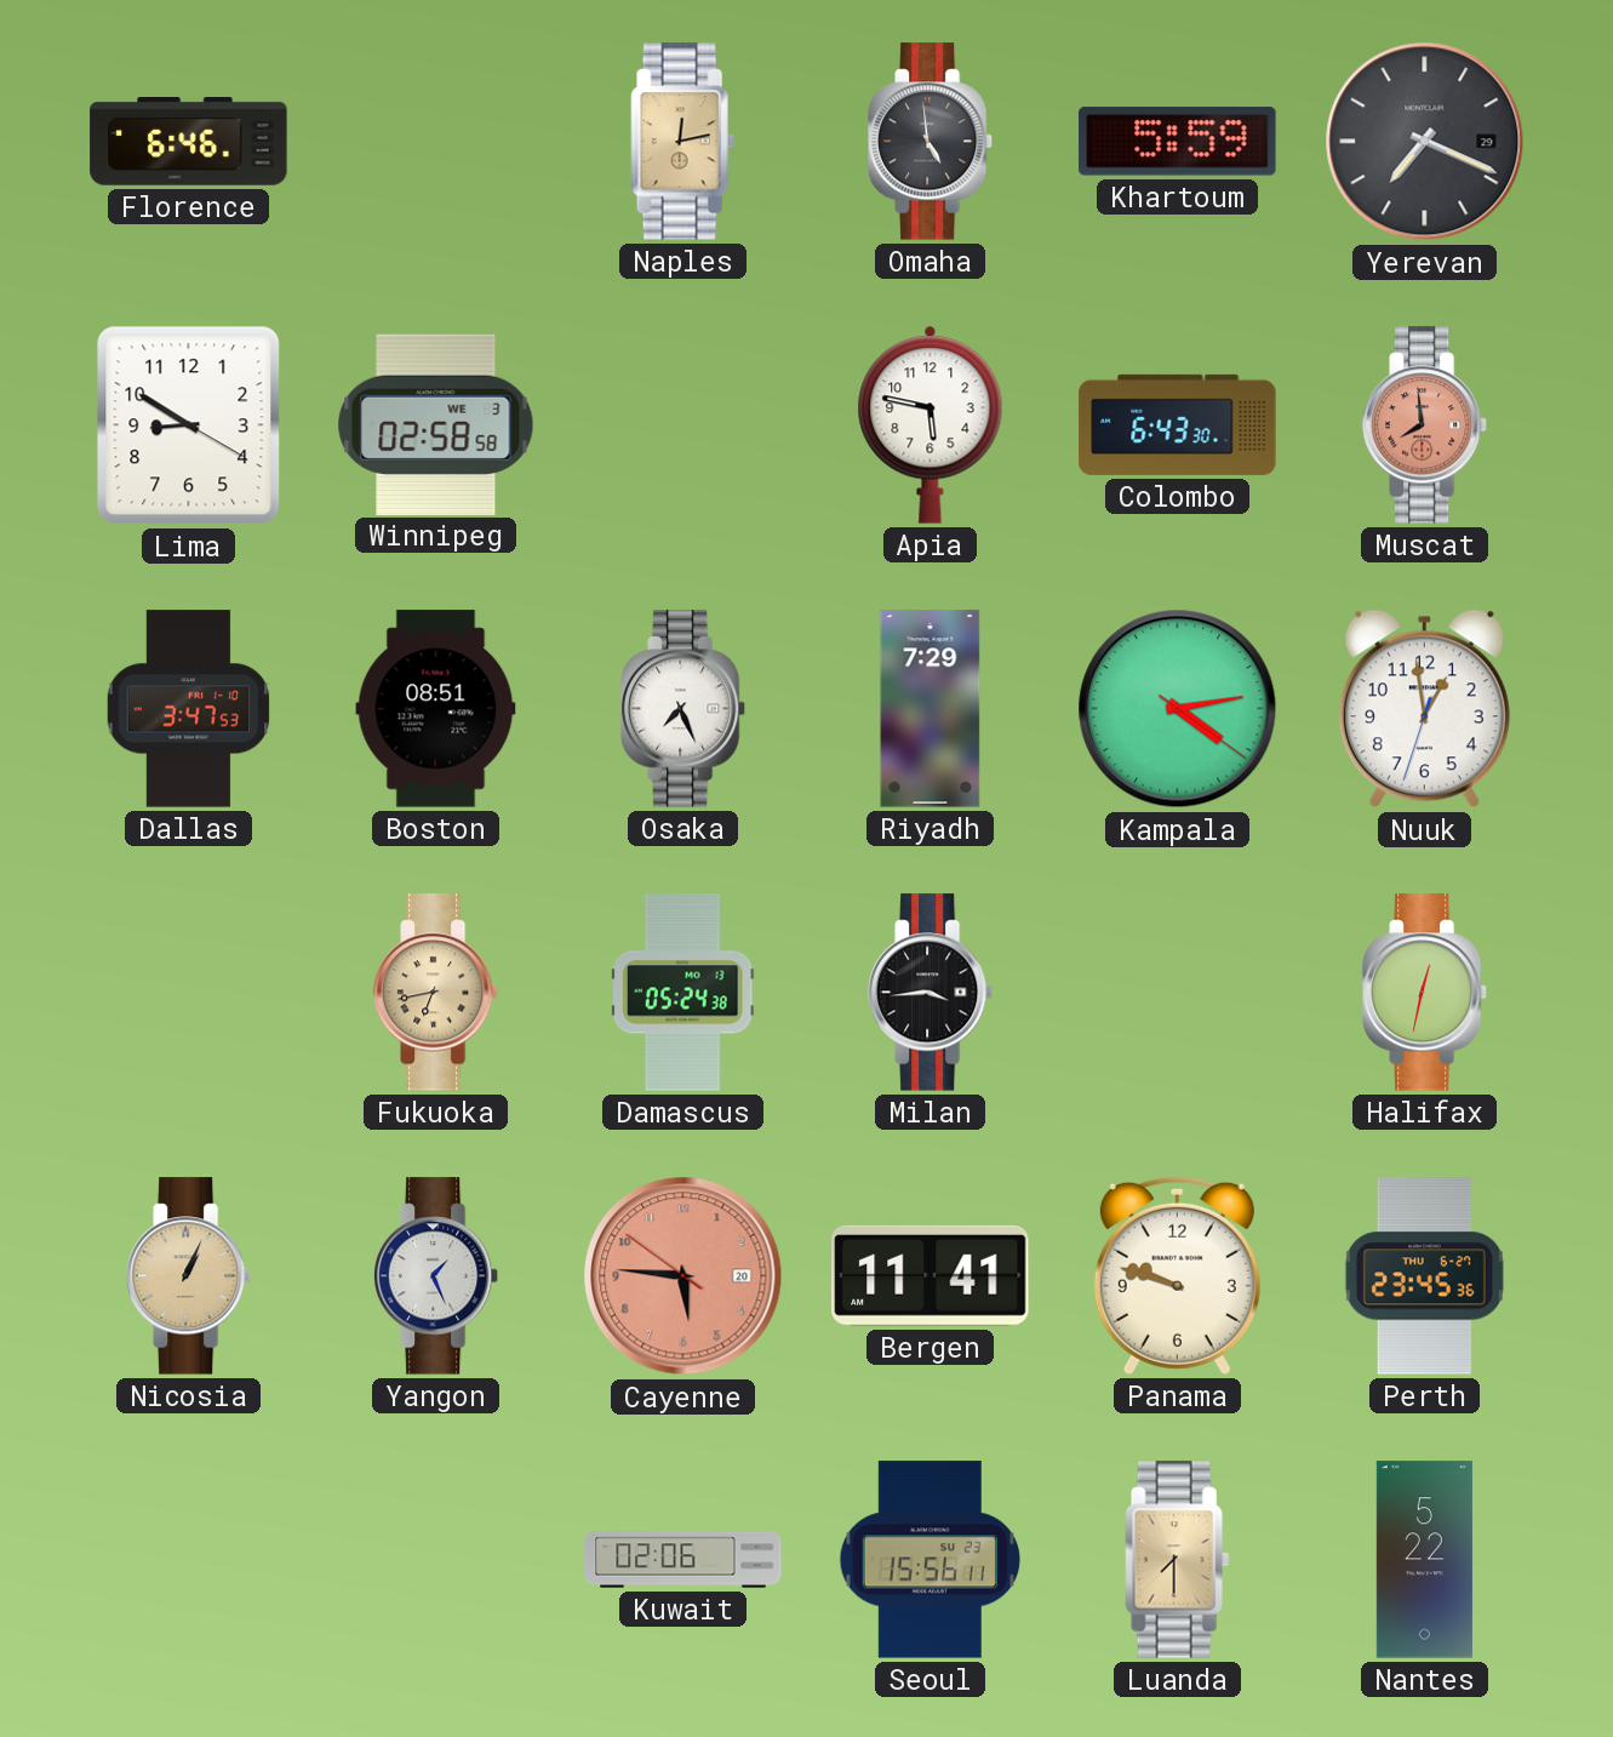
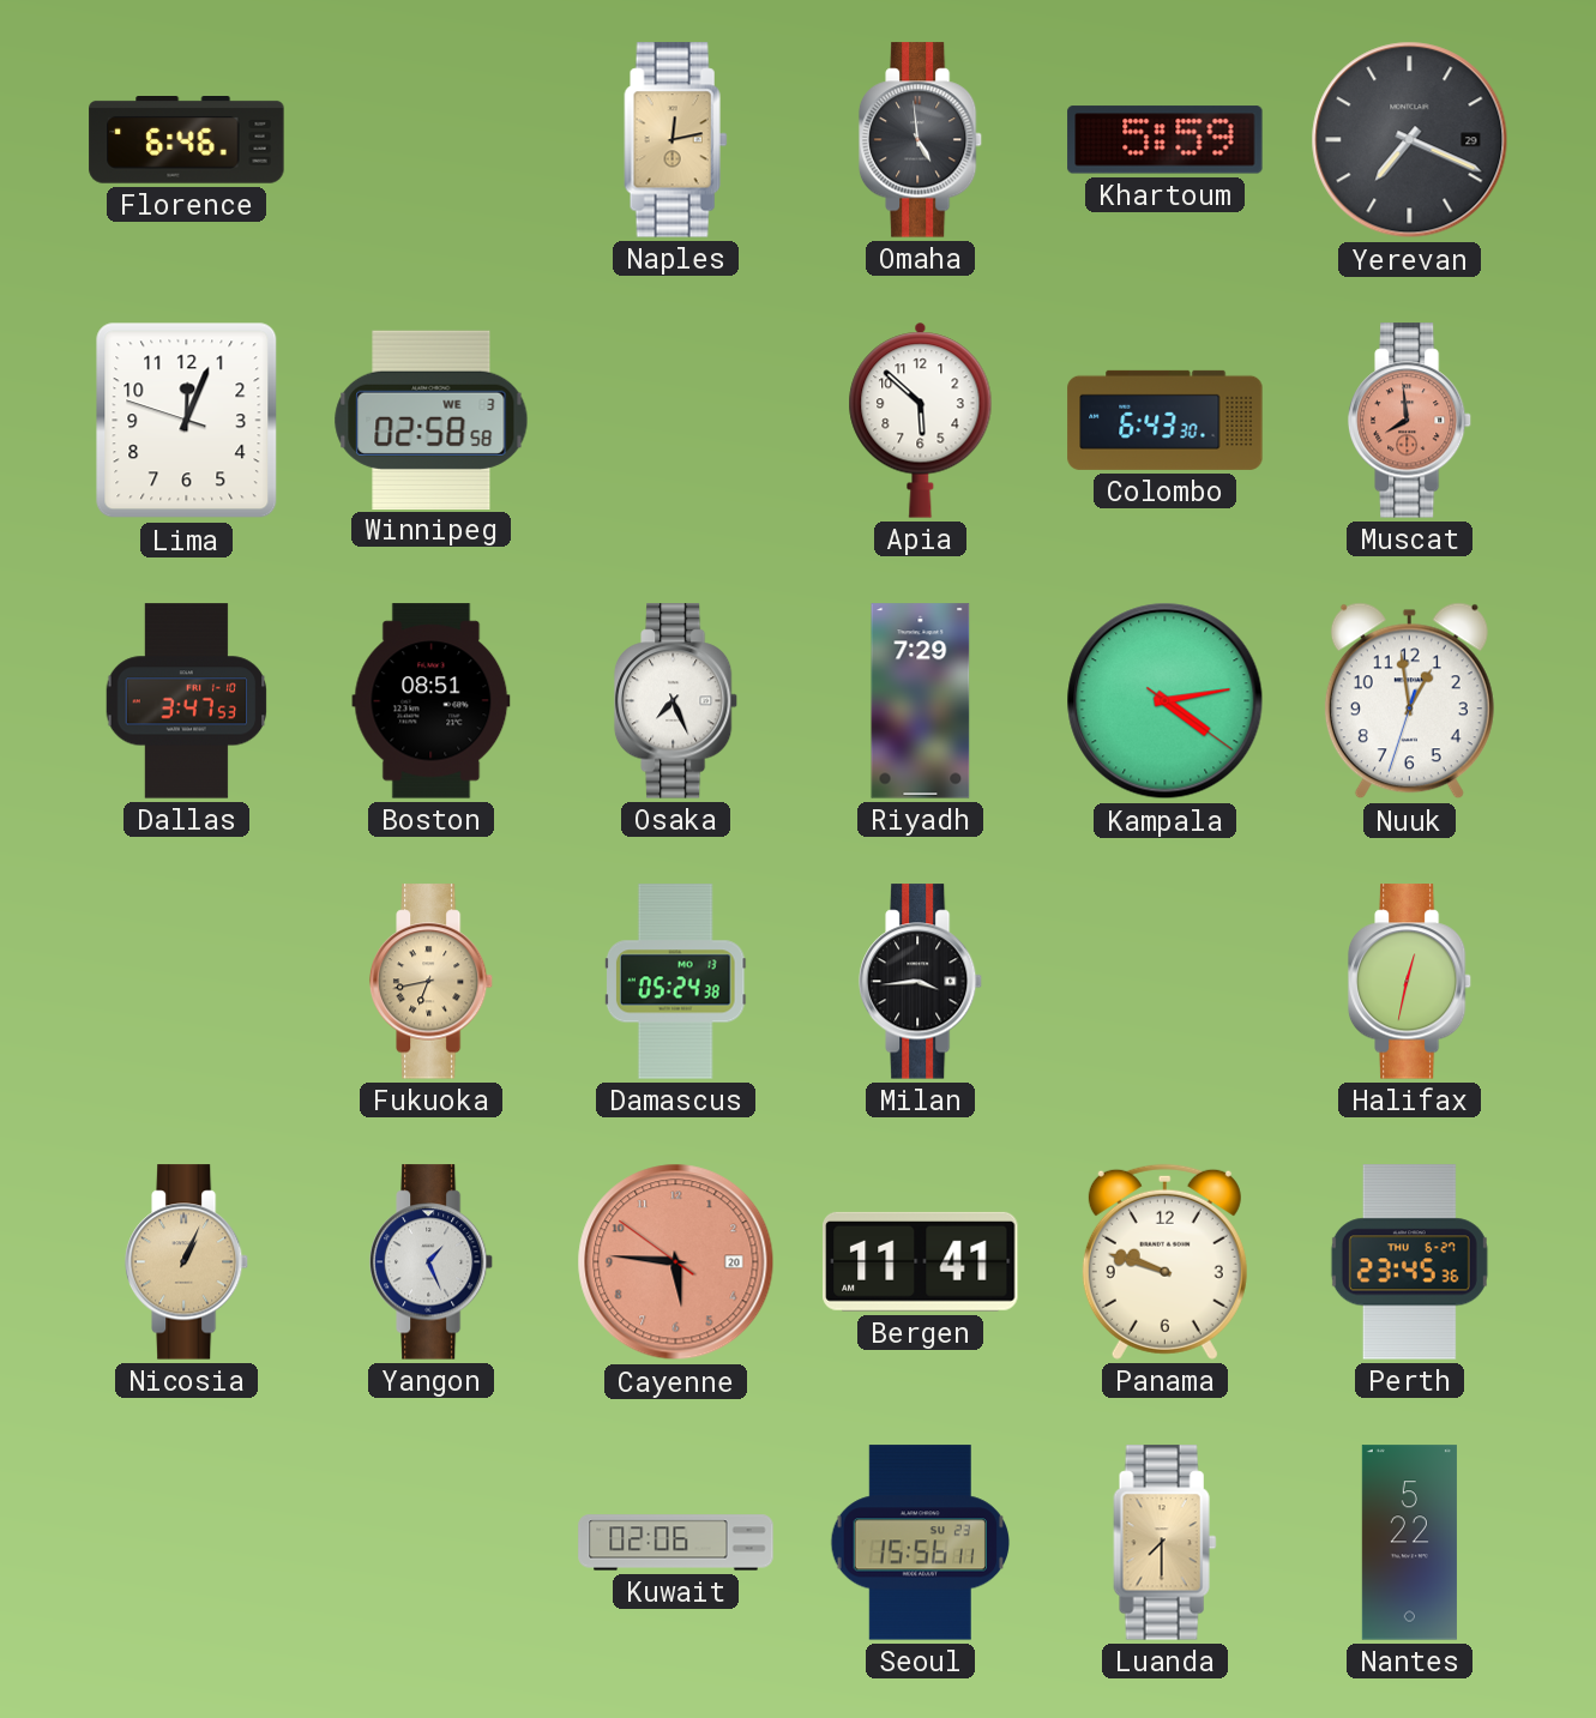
Lima: 8:50 -> 12:03 (187, 421)
Apia: 5:47 -> 5:52 (921, 420)
